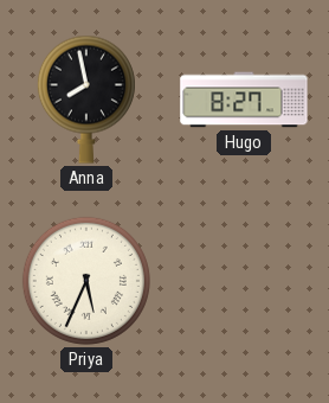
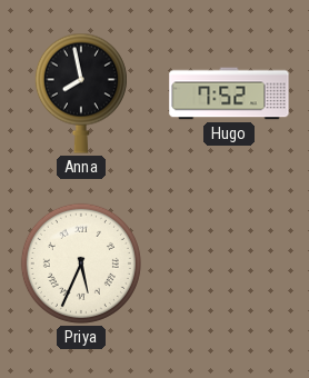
Hugo: 8:27 -> 7:52 (229, 93)
